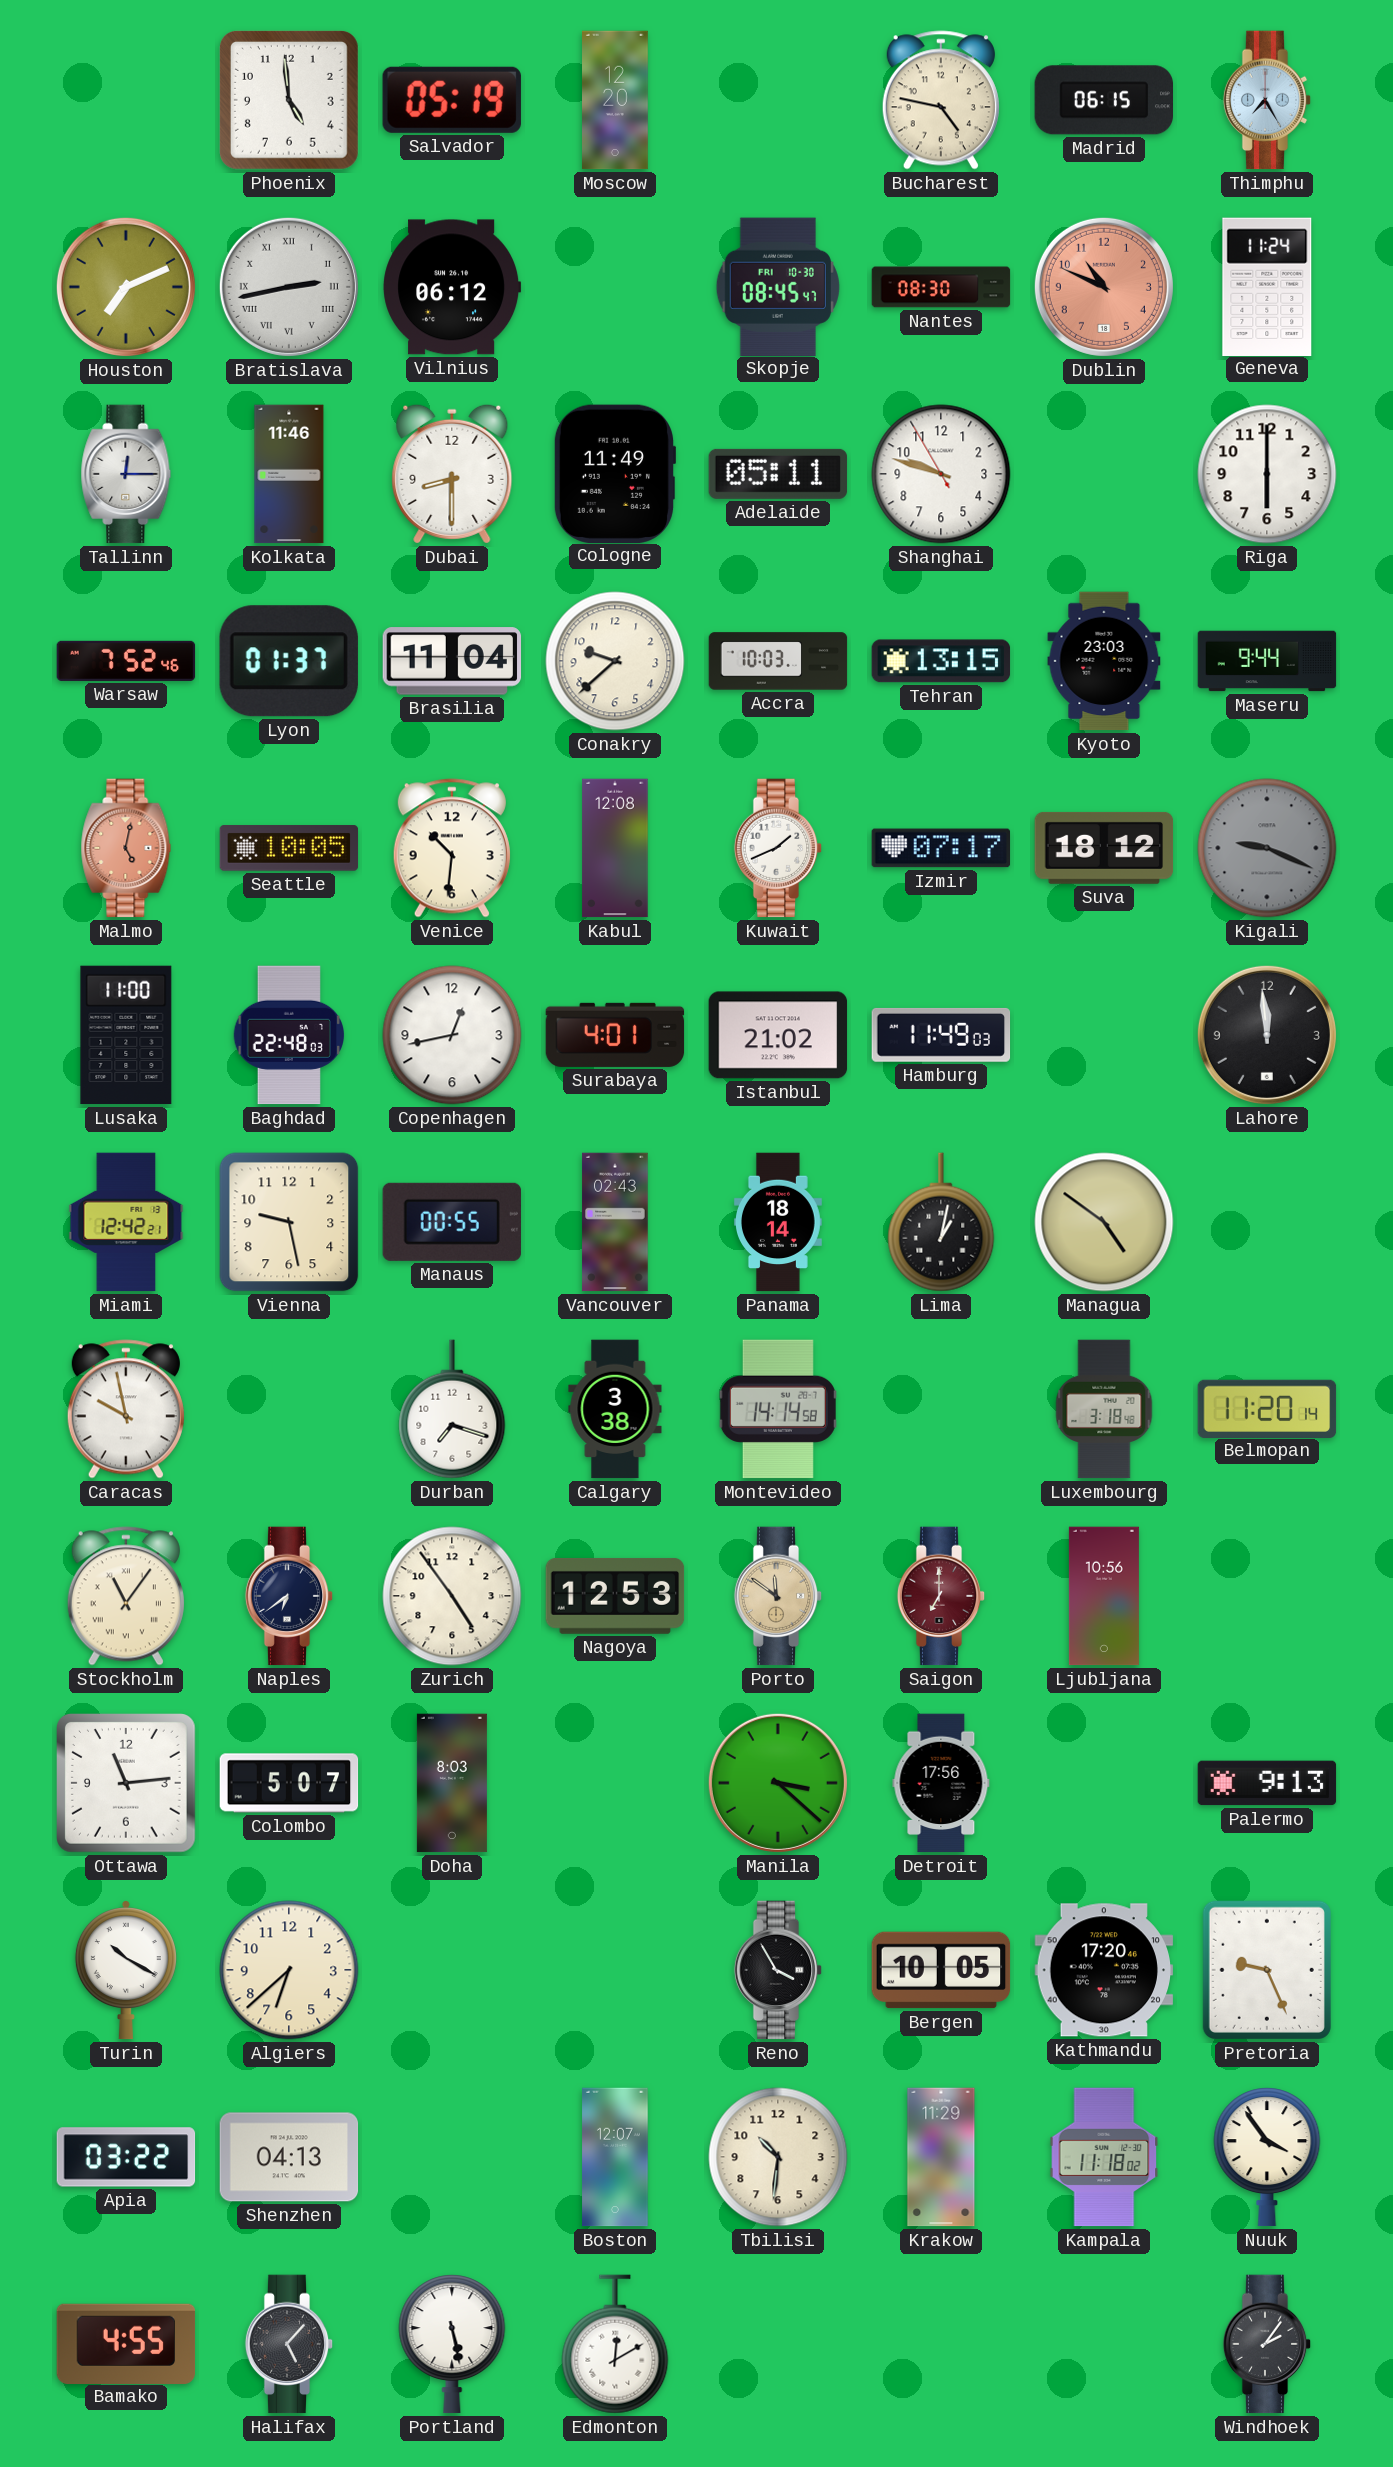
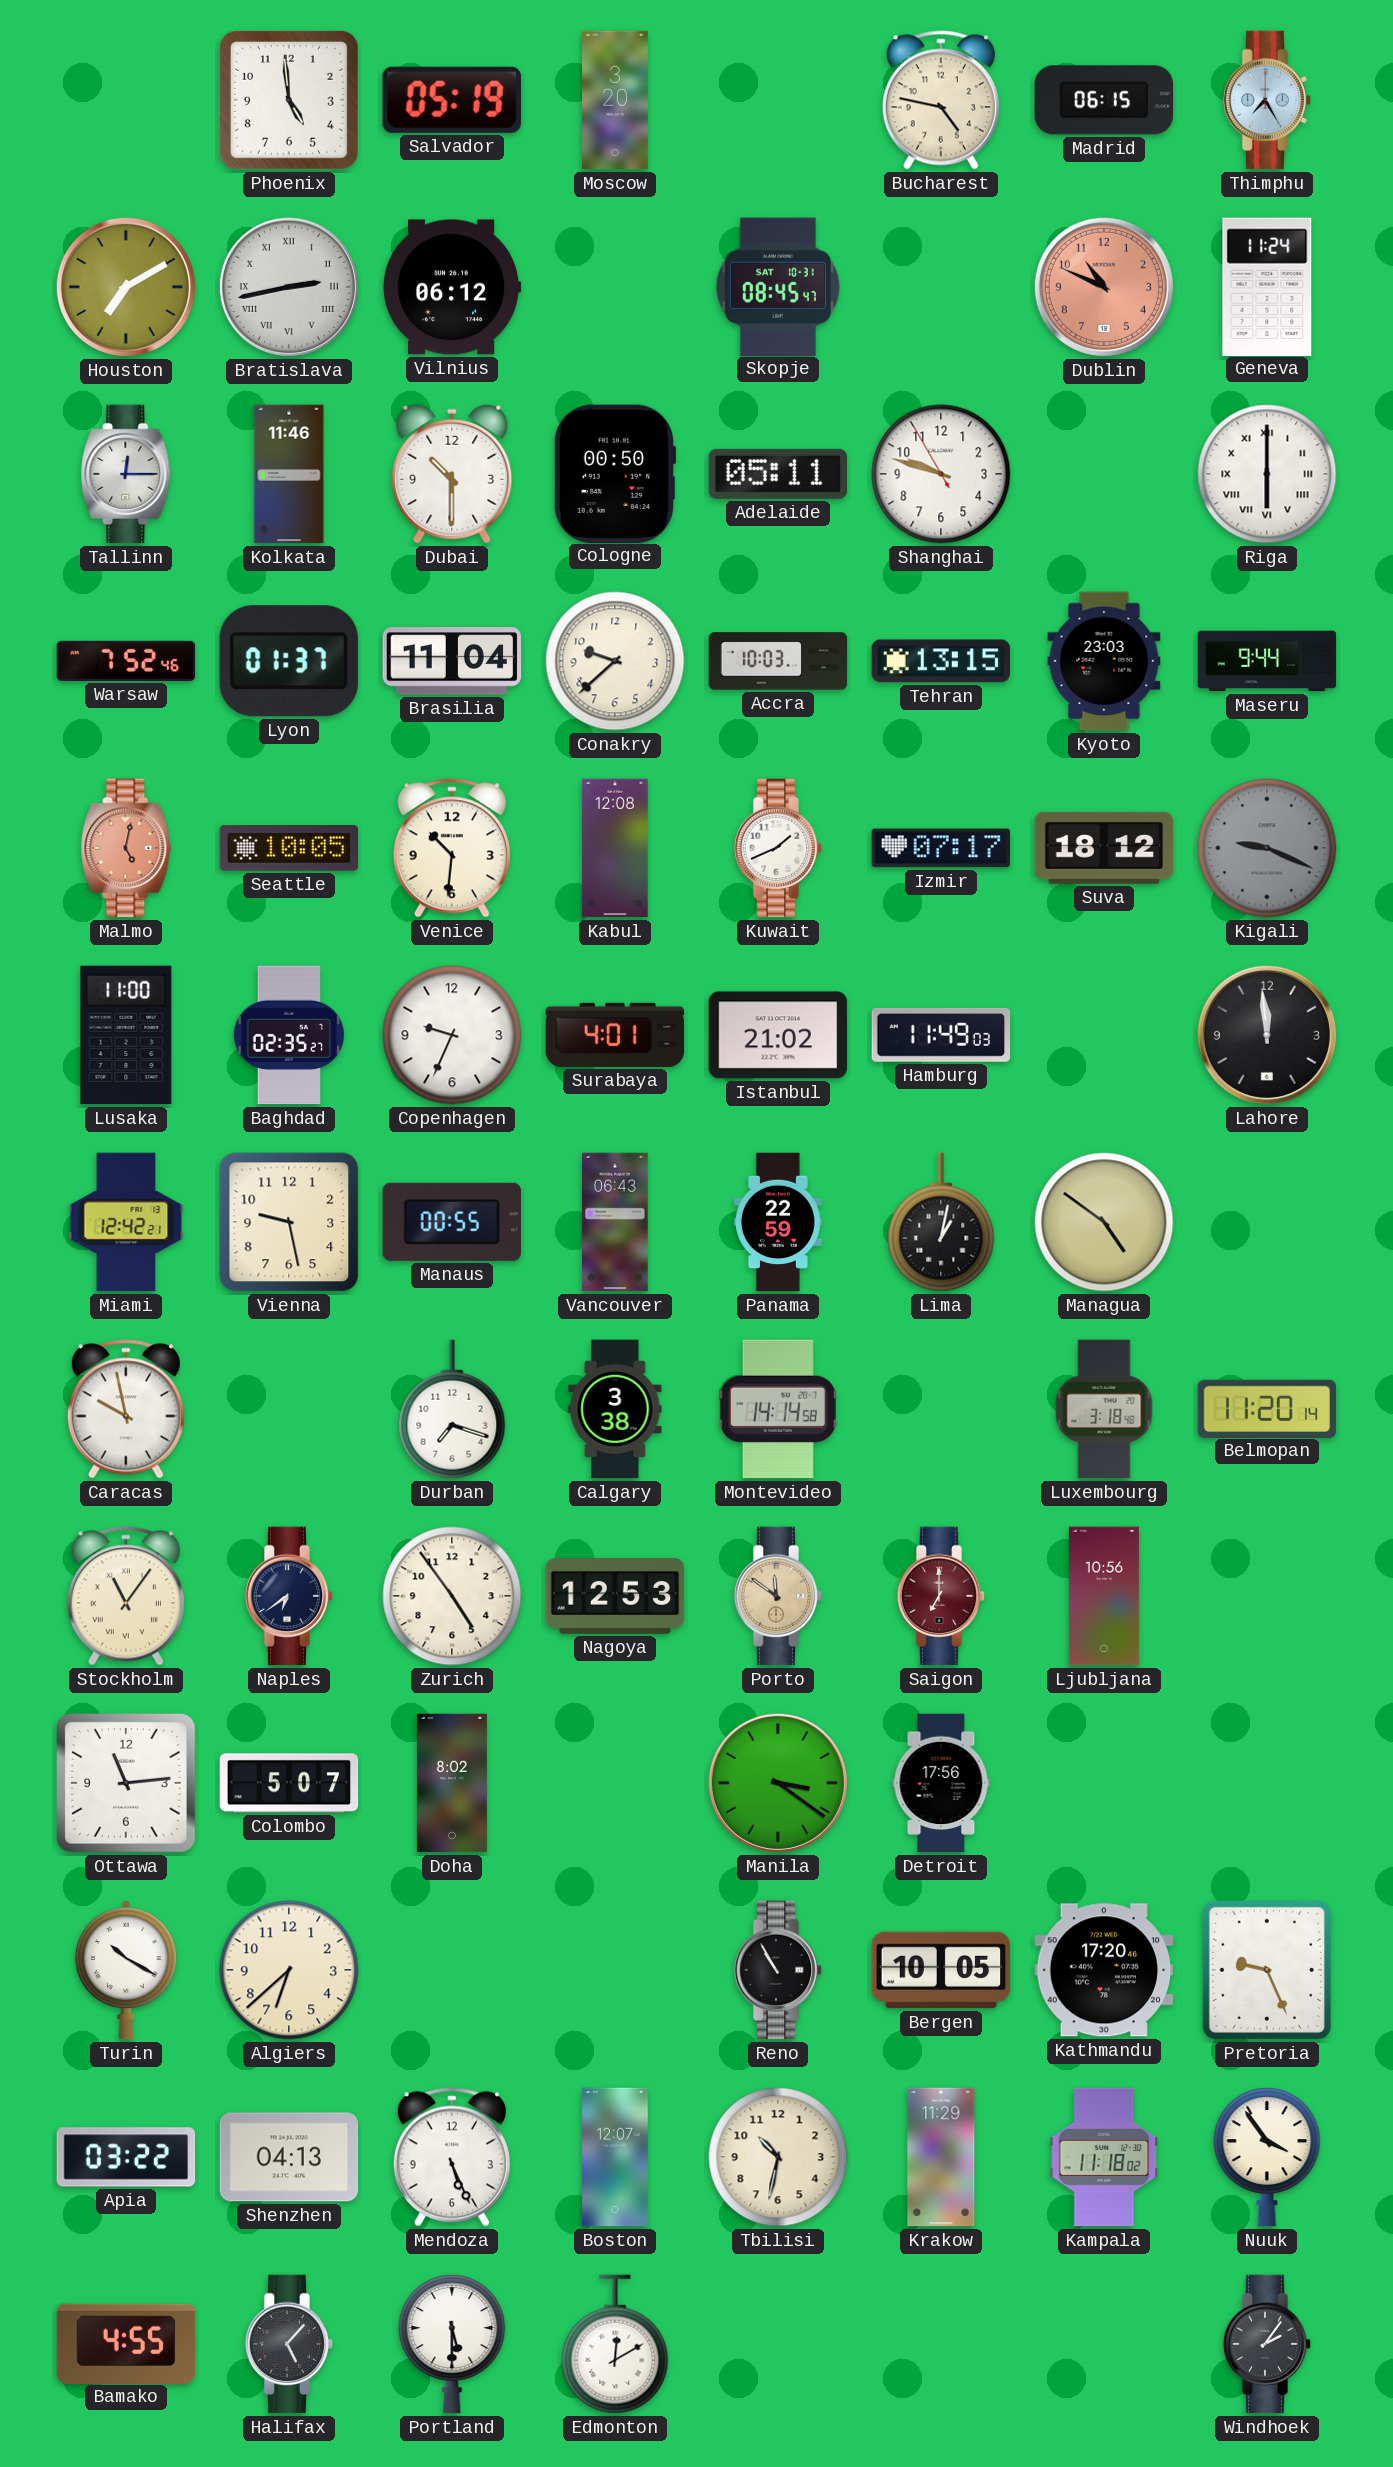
Moscow: 12:20 -> 3:20 (616, 100)
Houston: 7:11 -> 7:10 (126, 287)
Skopje date: FRI 10-30 -> SAT 10-31 (778, 286)
Nantes: 08:30 -> none (941, 287)
Dubai: 8:30 -> 10:30 (452, 474)
Cologne: 11:49 -> 00:50 (614, 473)
Riga numerals: Arabic -> Roman (1267, 474)
Baghdad: 22:48 -> 02:35 (288, 1035)
Copenhagen: 12:43 -> 9:34 (452, 1035)
Vancouver: 02:43 -> 06:43 (615, 1222)
Panama: 18:14 -> 22:59 (778, 1222)
Doha: 8:03 -> 8:02 (452, 1783)
Manila: 3:22 -> 3:21 (778, 1783)
Palermo: 9:13 -> none (1267, 1783)
Reno: 3:55 -> 10:55 (778, 1970)
Mendoza: none -> 5:26 (452, 2157)
Tbilisi: 10:31 -> 10:32 (778, 2157)
Portland: 5:28 -> 5:30 (452, 2344)
